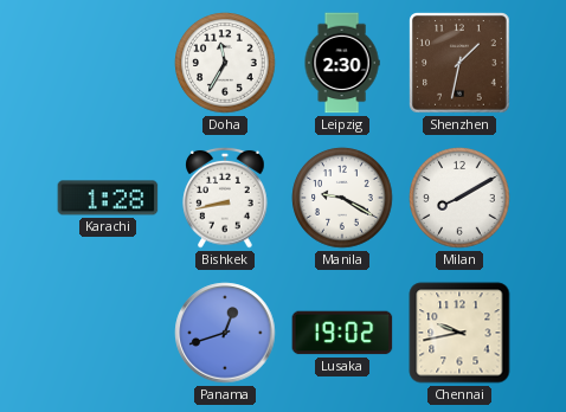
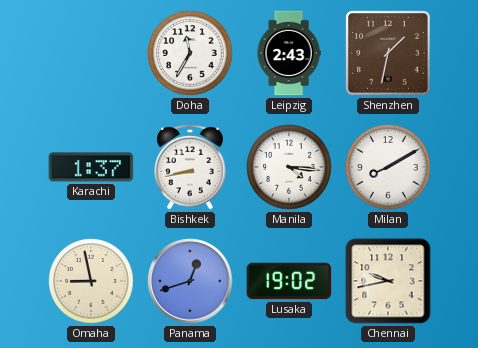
Leipzig: 2:30 -> 2:43 (289, 53)
Karachi: 1:28 -> 1:37 (91, 167)
Manila: 9:20 -> 4:16 (289, 167)
Omaha: none -> 8:58 (91, 281)
